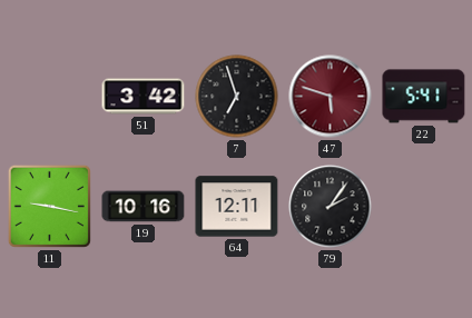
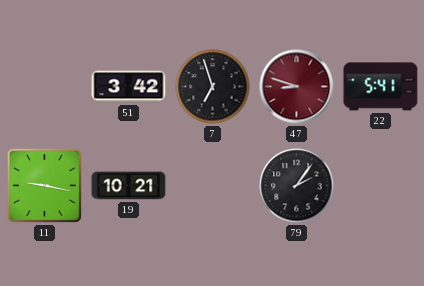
47: 5:48 -> 8:48 (297, 87)
19: 10:16 -> 10:21 (129, 186)
64: 12:11 -> none (237, 207)
